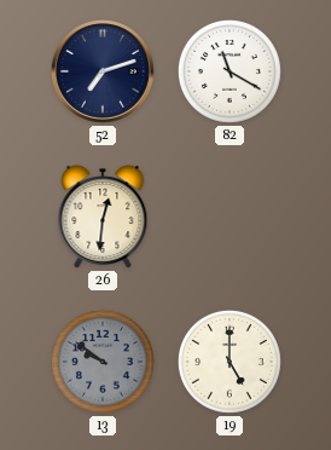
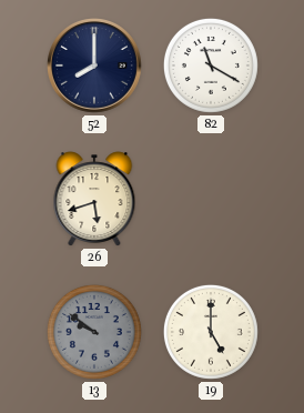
52: 7:12 -> 8:00 (95, 67)
26: 12:31 -> 5:42 (94, 199)
